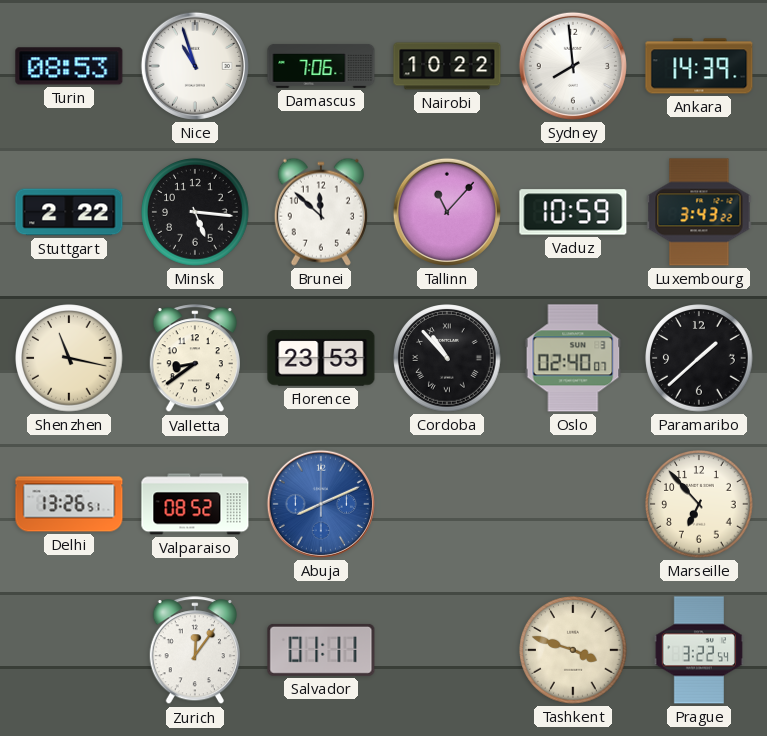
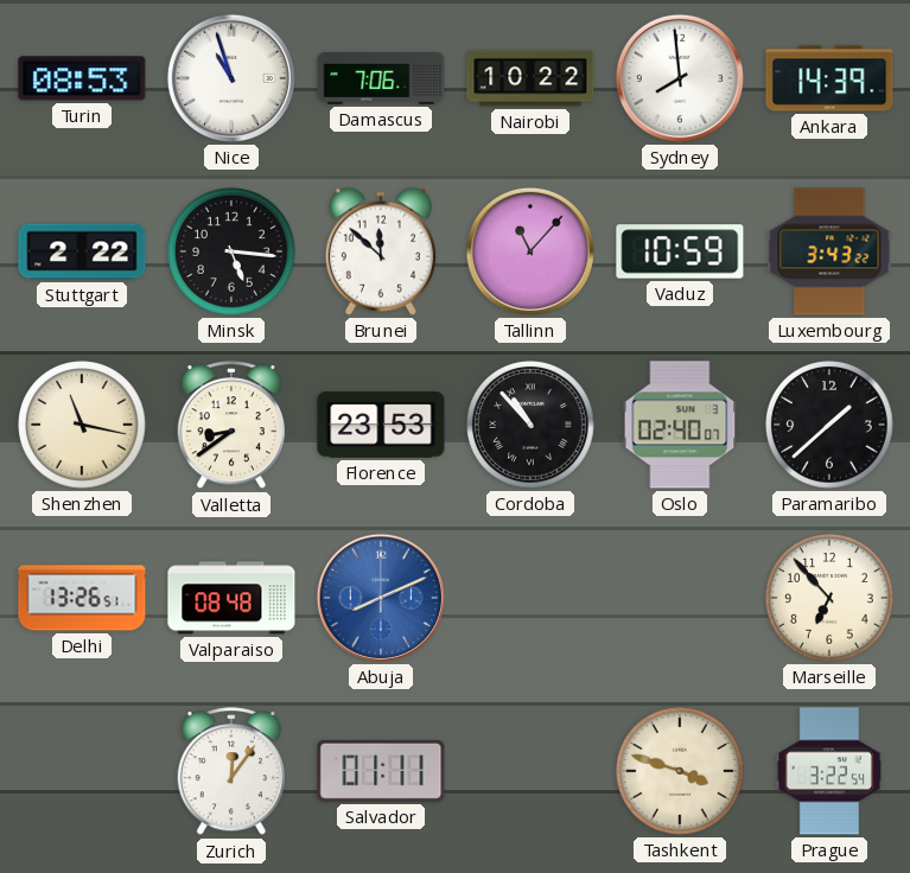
Valparaiso: 08:52 -> 08:48 (231, 598)
